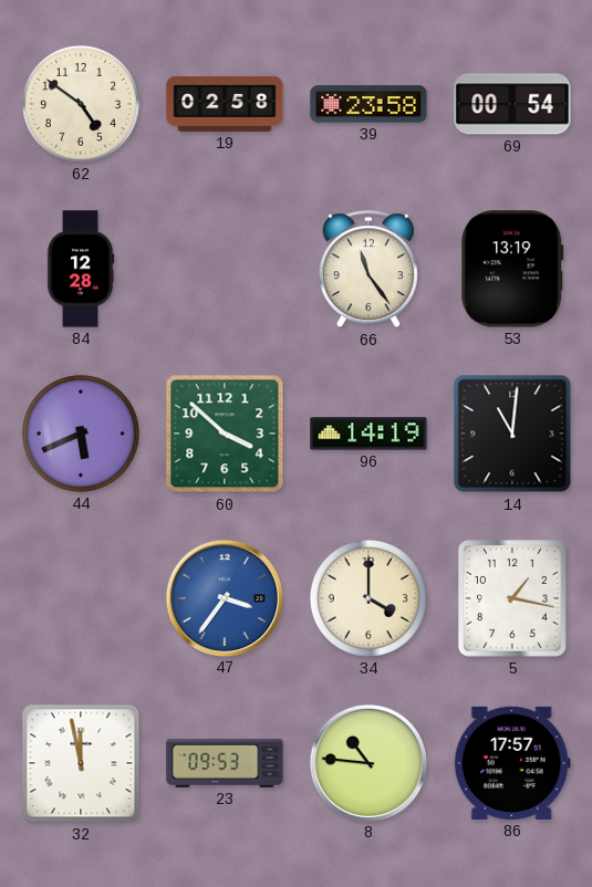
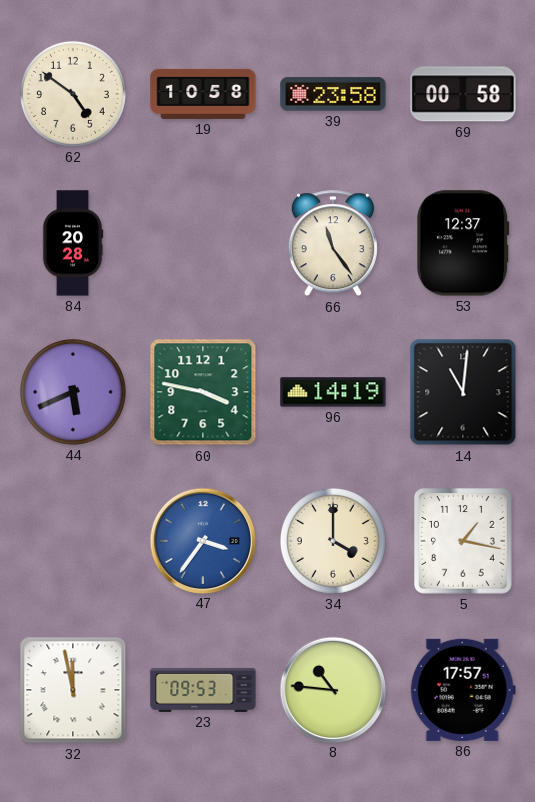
19: 02:58 -> 10:58 (203, 94)
69: 00:54 -> 00:58 (463, 94)
84: 12:28 -> 20:28 (73, 243)
53: 13:19 -> 12:37 (463, 243)
60: 3:52 -> 3:47 (203, 392)
